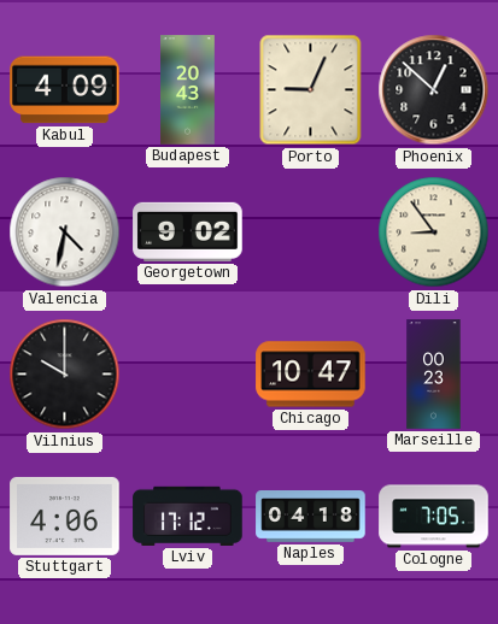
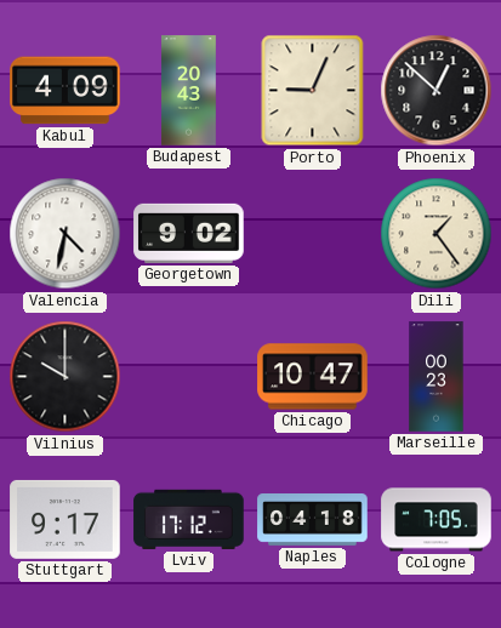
Dili: 8:54 -> 1:24 (437, 234)
Stuttgart: 4:06 -> 9:17 (66, 519)
